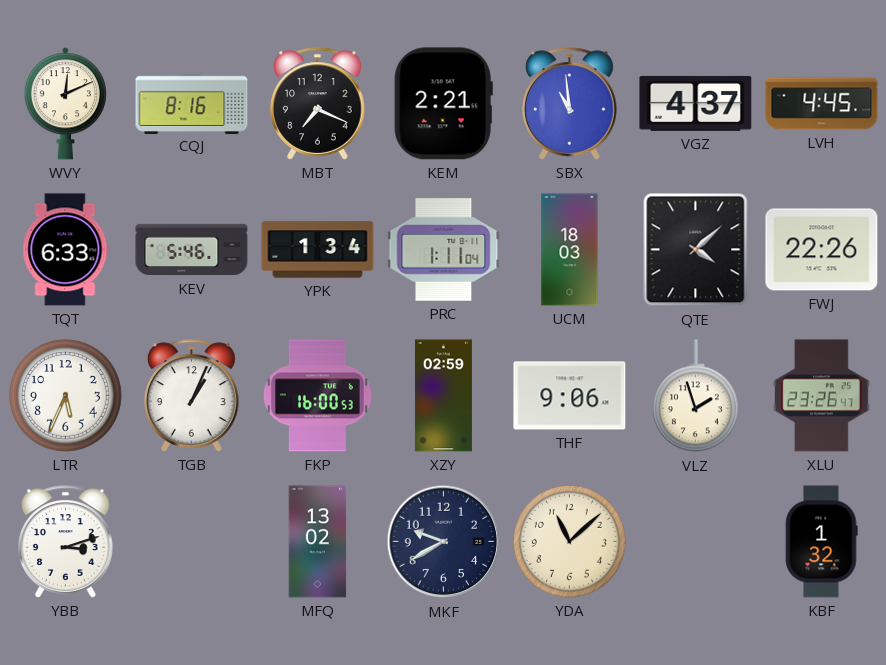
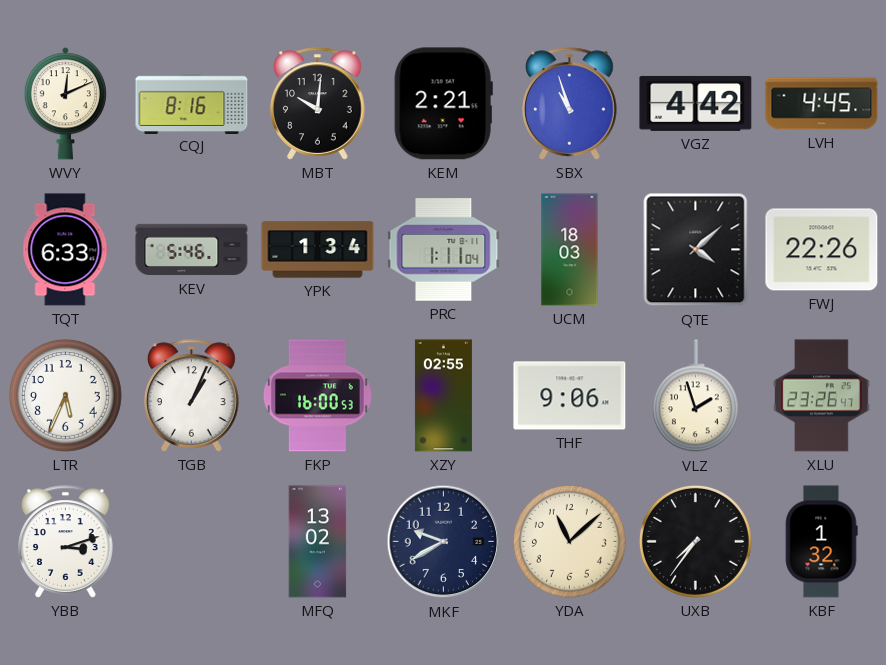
MBT: 7:19 -> 10:01 (318, 104)
SBX: 10:59 -> 10:57 (570, 104)
VGZ: 4:37 -> 4:42 (696, 103)
XZY: 02:59 -> 02:55 (443, 396)
UXB: none -> 7:36 (695, 541)
